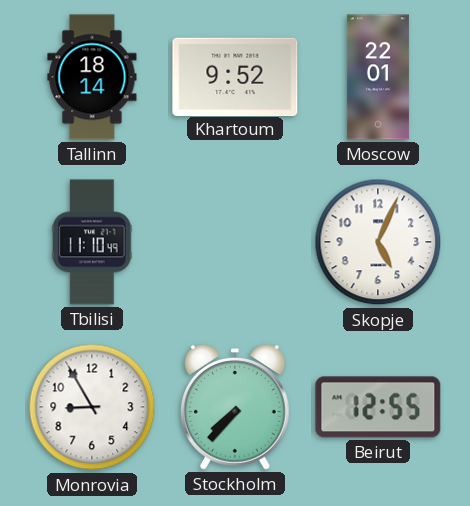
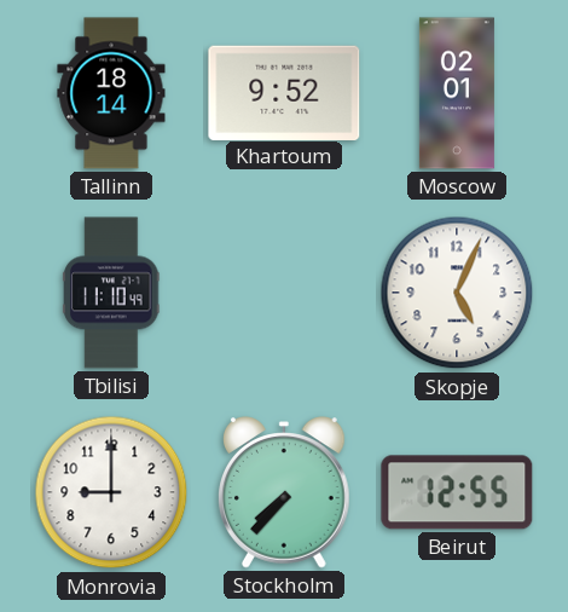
Moscow: 22:01 -> 02:01 (457, 93)
Monrovia: 8:55 -> 9:00 (111, 492)
